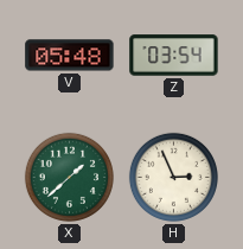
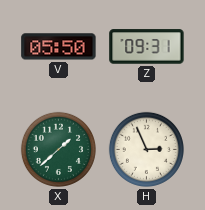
V: 05:48 -> 05:50 (59, 47)
Z: 03:54 -> 09:31 (147, 47)
